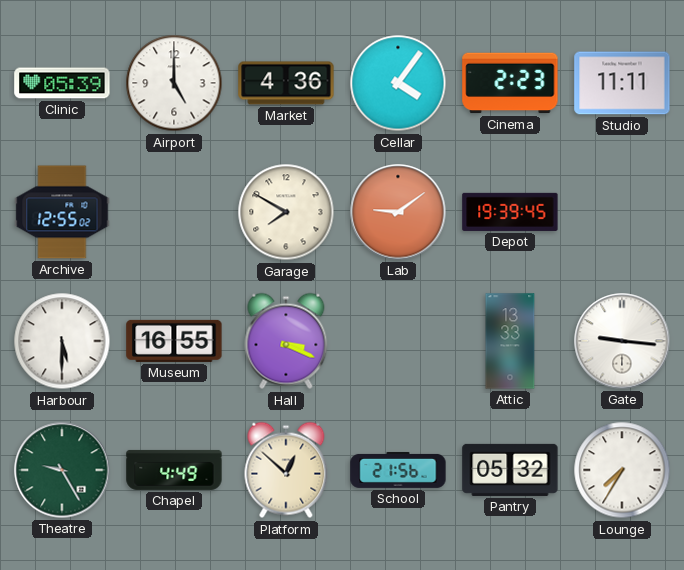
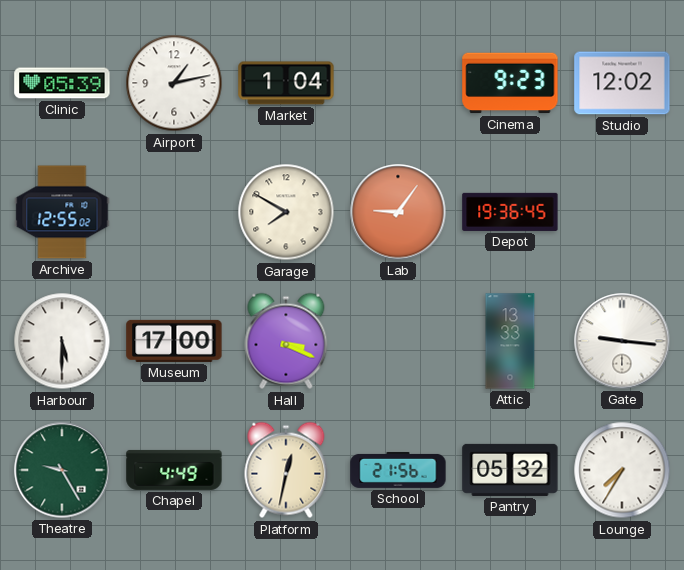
Airport: 5:00 -> 1:13 (174, 83)
Market: 4:36 -> 1:04 (286, 83)
Cellar: 4:06 -> none (398, 83)
Cinema: 2:23 -> 9:23 (510, 83)
Studio: 11:11 -> 12:02 (622, 83)
Lab: 9:09 -> 9:06 (398, 212)
Depot: 19:39 -> 19:36 (510, 212)
Museum: 16:55 -> 17:00 (174, 341)
Platform: 12:52 -> 12:32 (286, 470)
